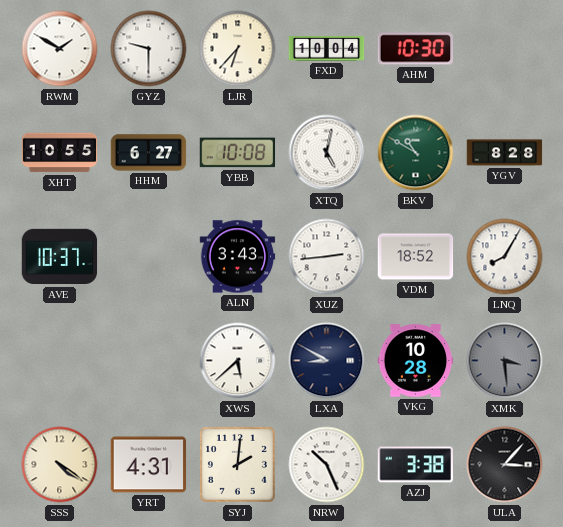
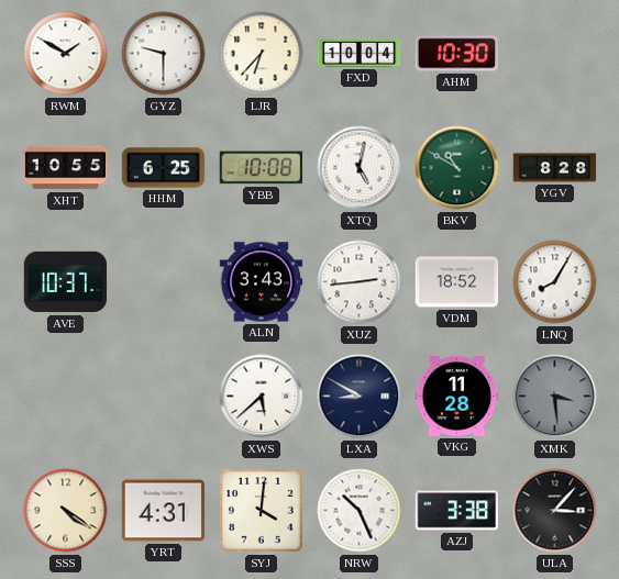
HHM: 6:27 -> 6:25 (164, 168)
VKG: 10:28 -> 11:28 (457, 397)
SYJ: 2:01 -> 4:01 (261, 510)
